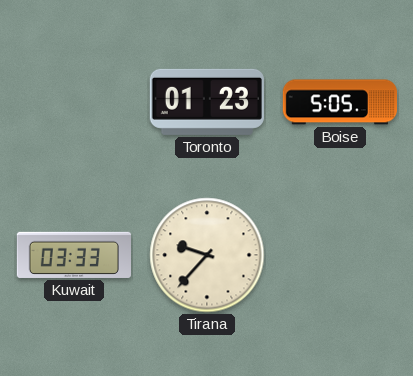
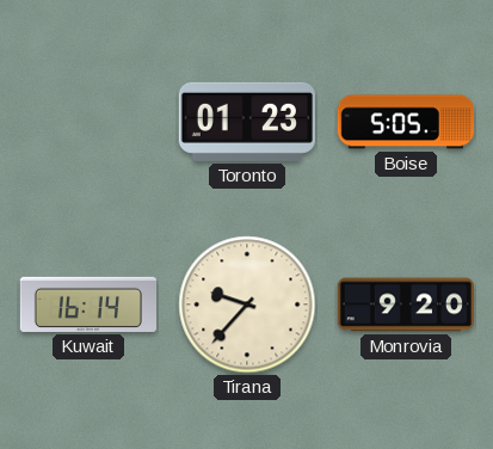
Kuwait: 03:33 -> 16:14 (87, 305)
Monrovia: none -> 9:20 (405, 305)
